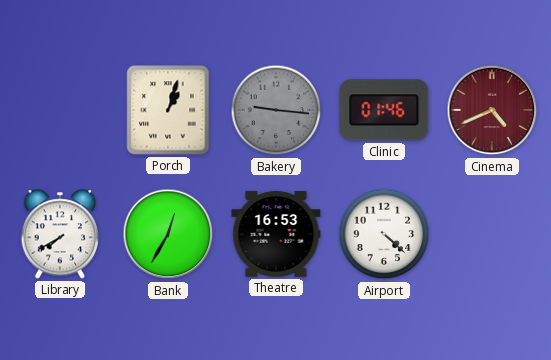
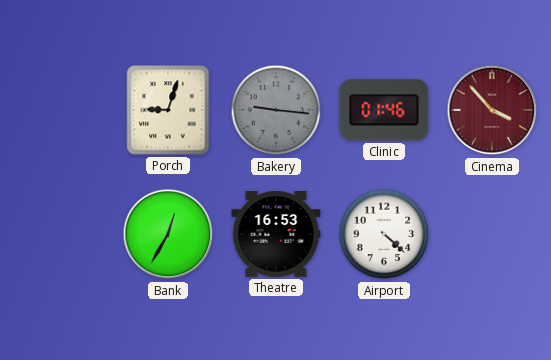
Porch: 1:03 -> 9:03 (168, 110)
Cinema: 4:41 -> 3:53 (492, 110)
Library: 7:40 -> none (60, 234)
